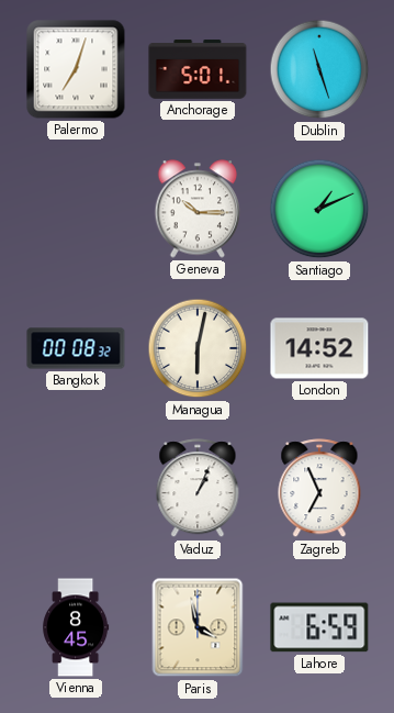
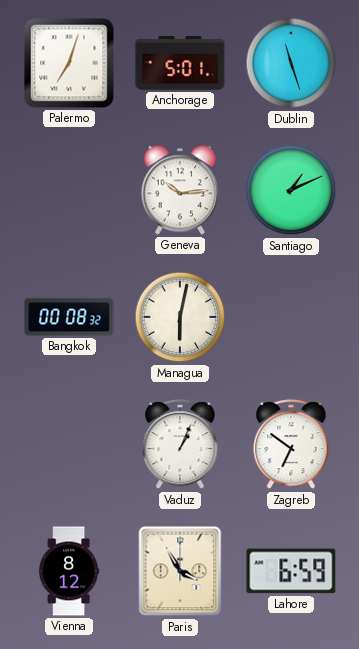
Geneva: 10:15 -> 10:14 (180, 190)
London: 14:52 -> none (319, 348)
Zagreb: 6:56 -> 6:51 (291, 445)
Vienna: 8:45 -> 8:12 (69, 571)
Paris: 3:58 -> 3:55 (180, 571)
